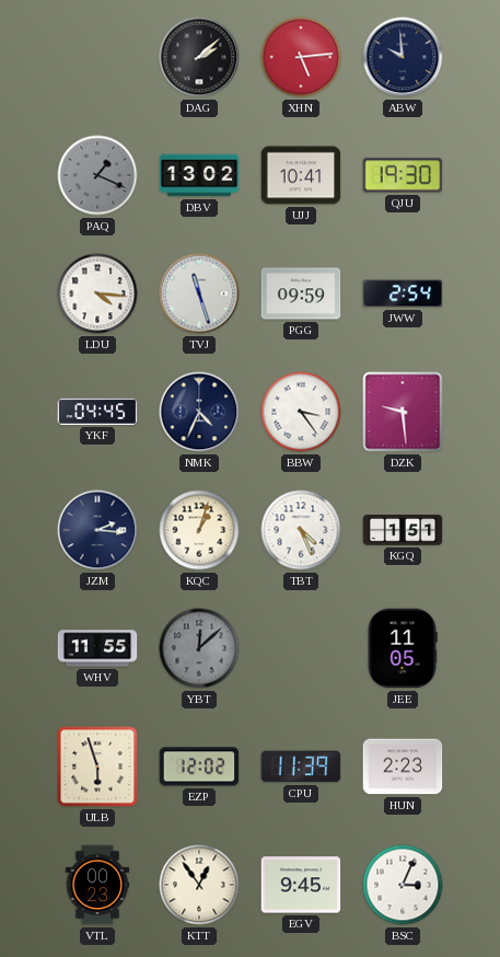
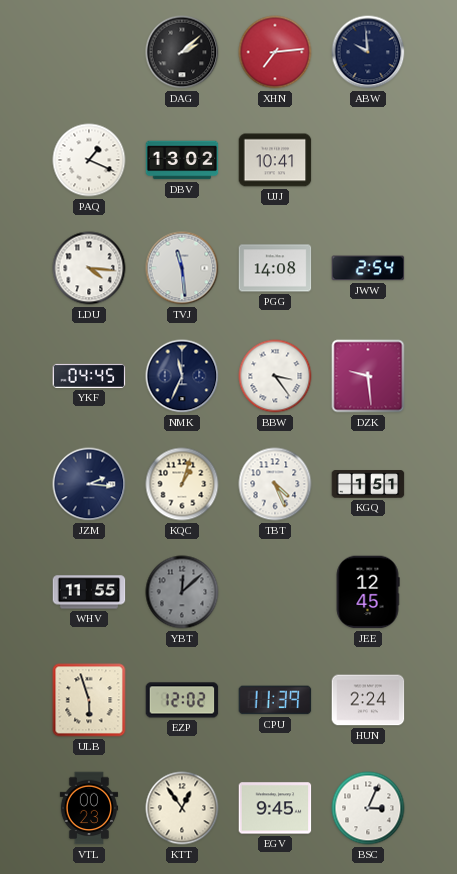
XHN: 5:14 -> 7:14 (275, 52)
PAQ dial: grey -> white (89, 160)
QJU: 19:30 -> none (403, 175)
TVJ: 11:27 -> 11:29 (182, 268)
PGG: 09:59 -> 14:08 (275, 268)
NMK: 4:34 -> 11:34 (182, 376)
JEE: 11:05 -> 12:45 (368, 592)
HUN: 2:23 -> 2:24 (368, 700)
